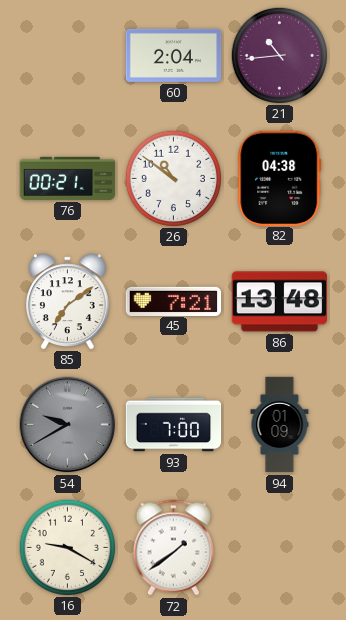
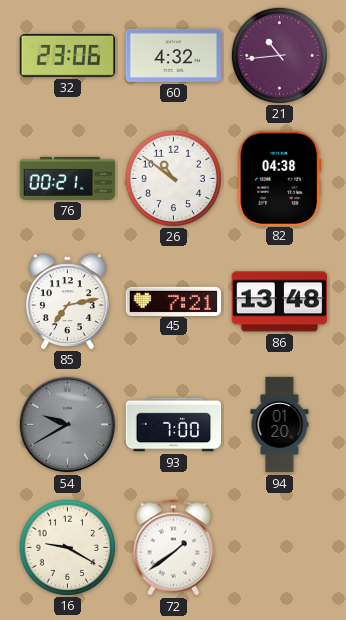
32: none -> 23:06 (68, 56)
60: 2:04 -> 4:32 (174, 55)
85: 7:09 -> 7:13 (67, 301)
94: 01:09 -> 01:20 (280, 425)
